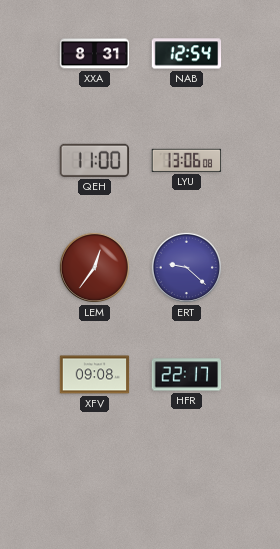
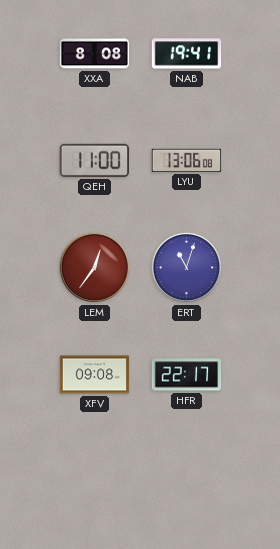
XXA: 8:31 -> 8:08 (95, 54)
NAB: 12:54 -> 19:41 (187, 54)
ERT: 9:22 -> 11:03 (186, 267)
